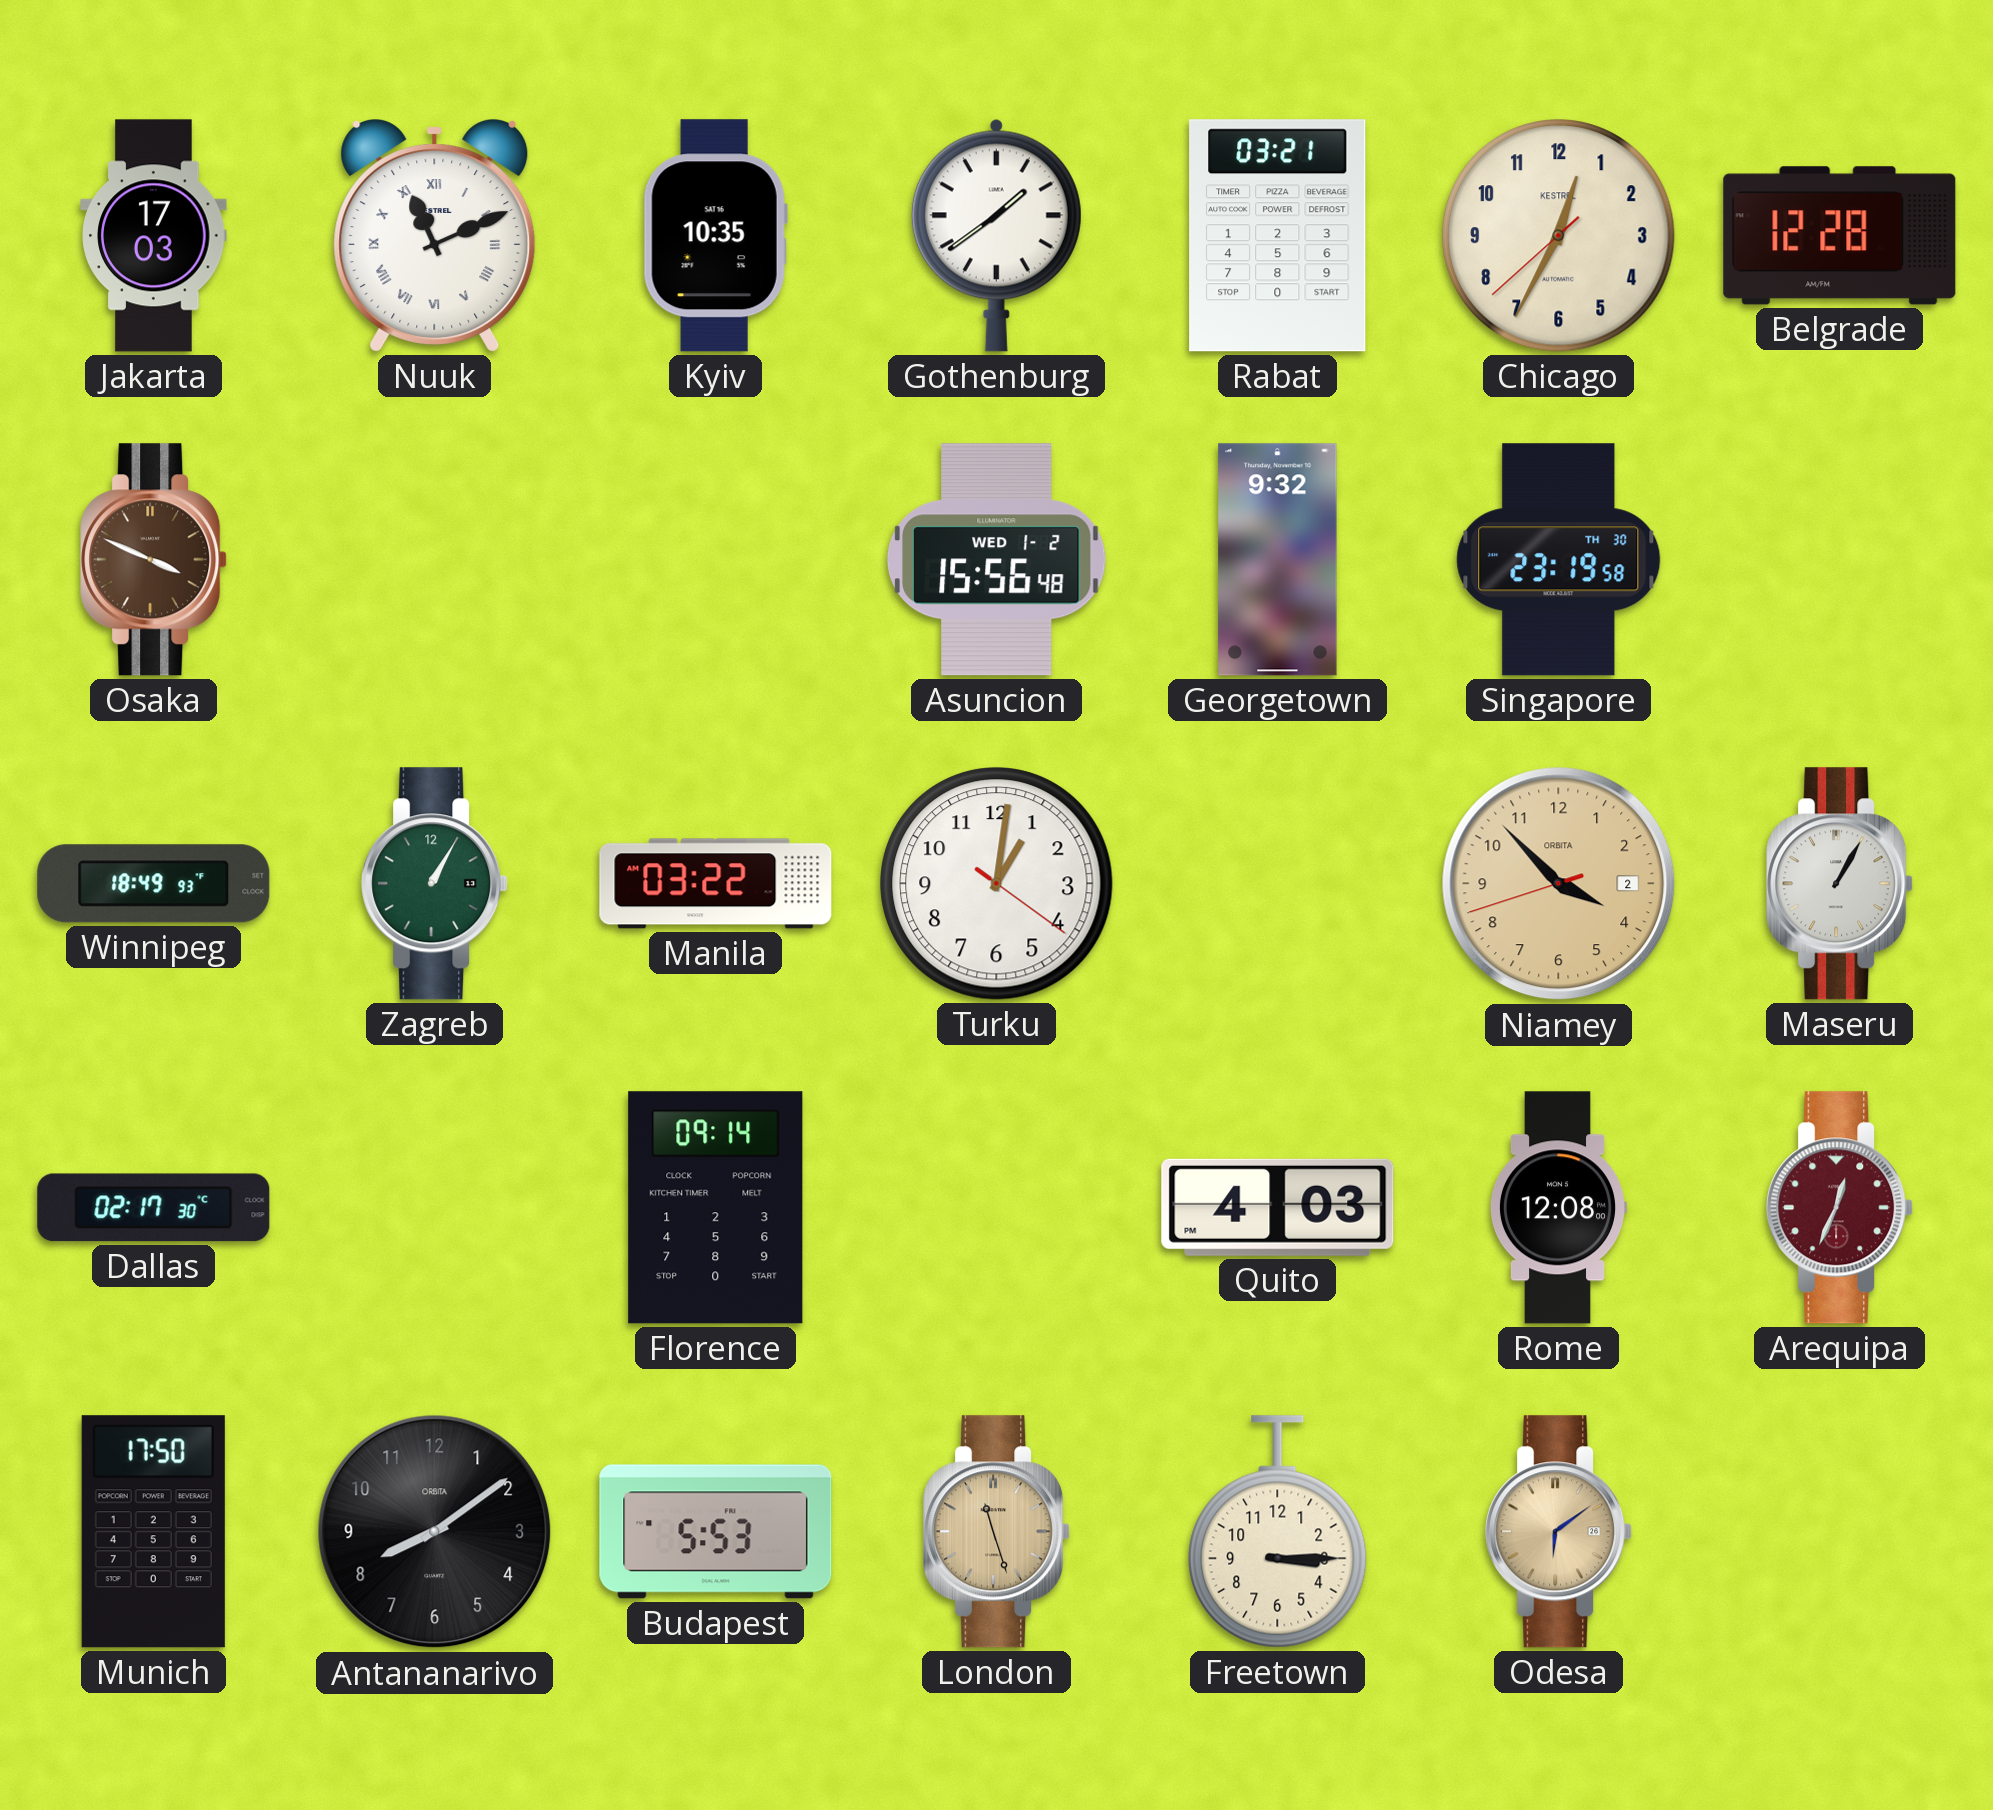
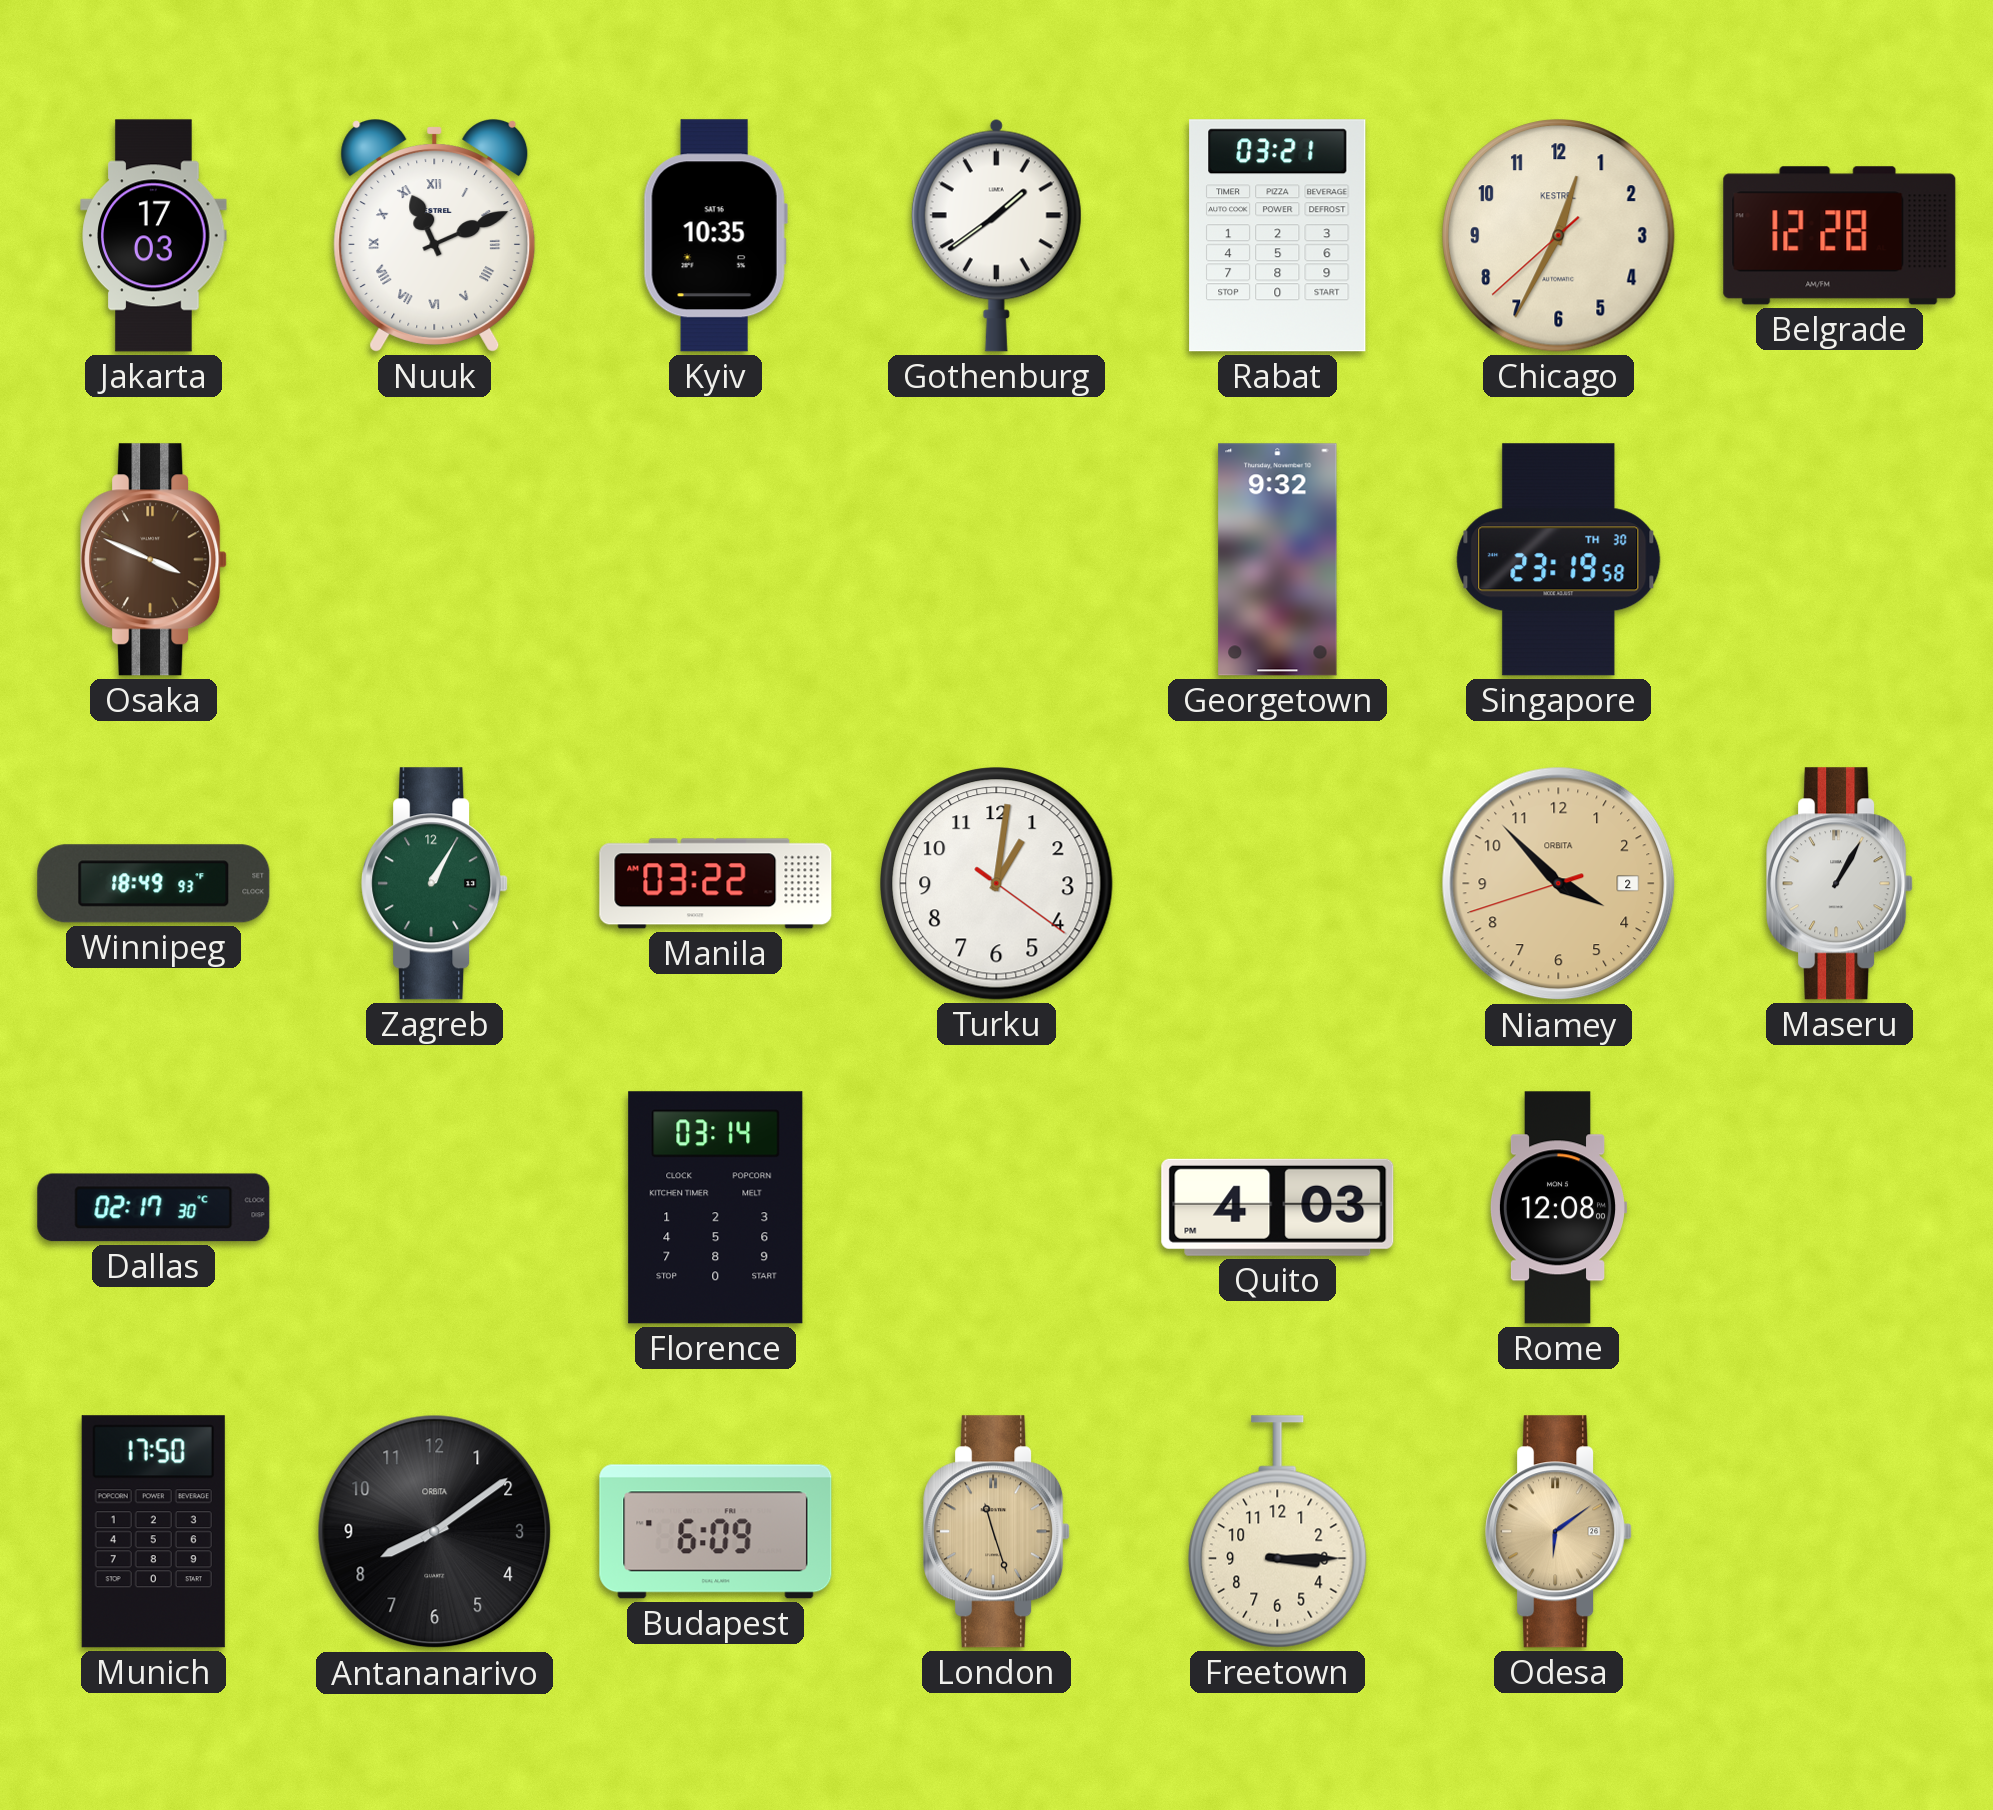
Asuncion: 15:56 -> none (996, 560)
Florence: 09:14 -> 03:14 (716, 1208)
Arequipa: 12:34 -> none (1840, 1208)
Budapest: 5:53 -> 6:09 (716, 1532)
